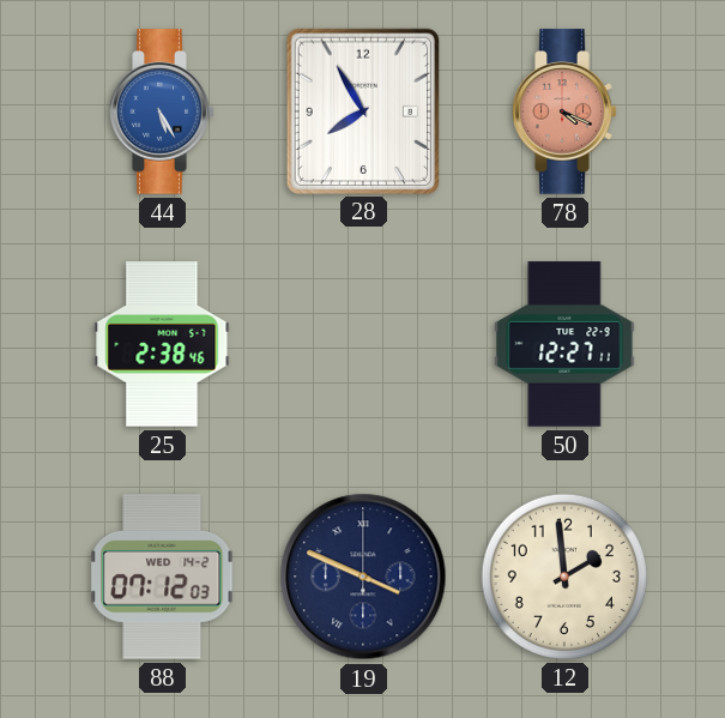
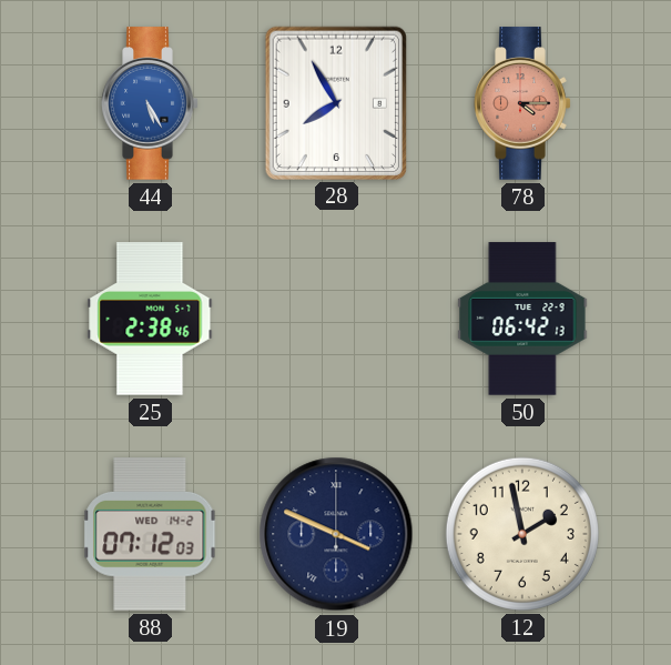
78: 4:19 -> 4:15 (522, 103)
50: 12:27 -> 06:42 (522, 319)
12: 1:59 -> 1:58 (522, 534)
